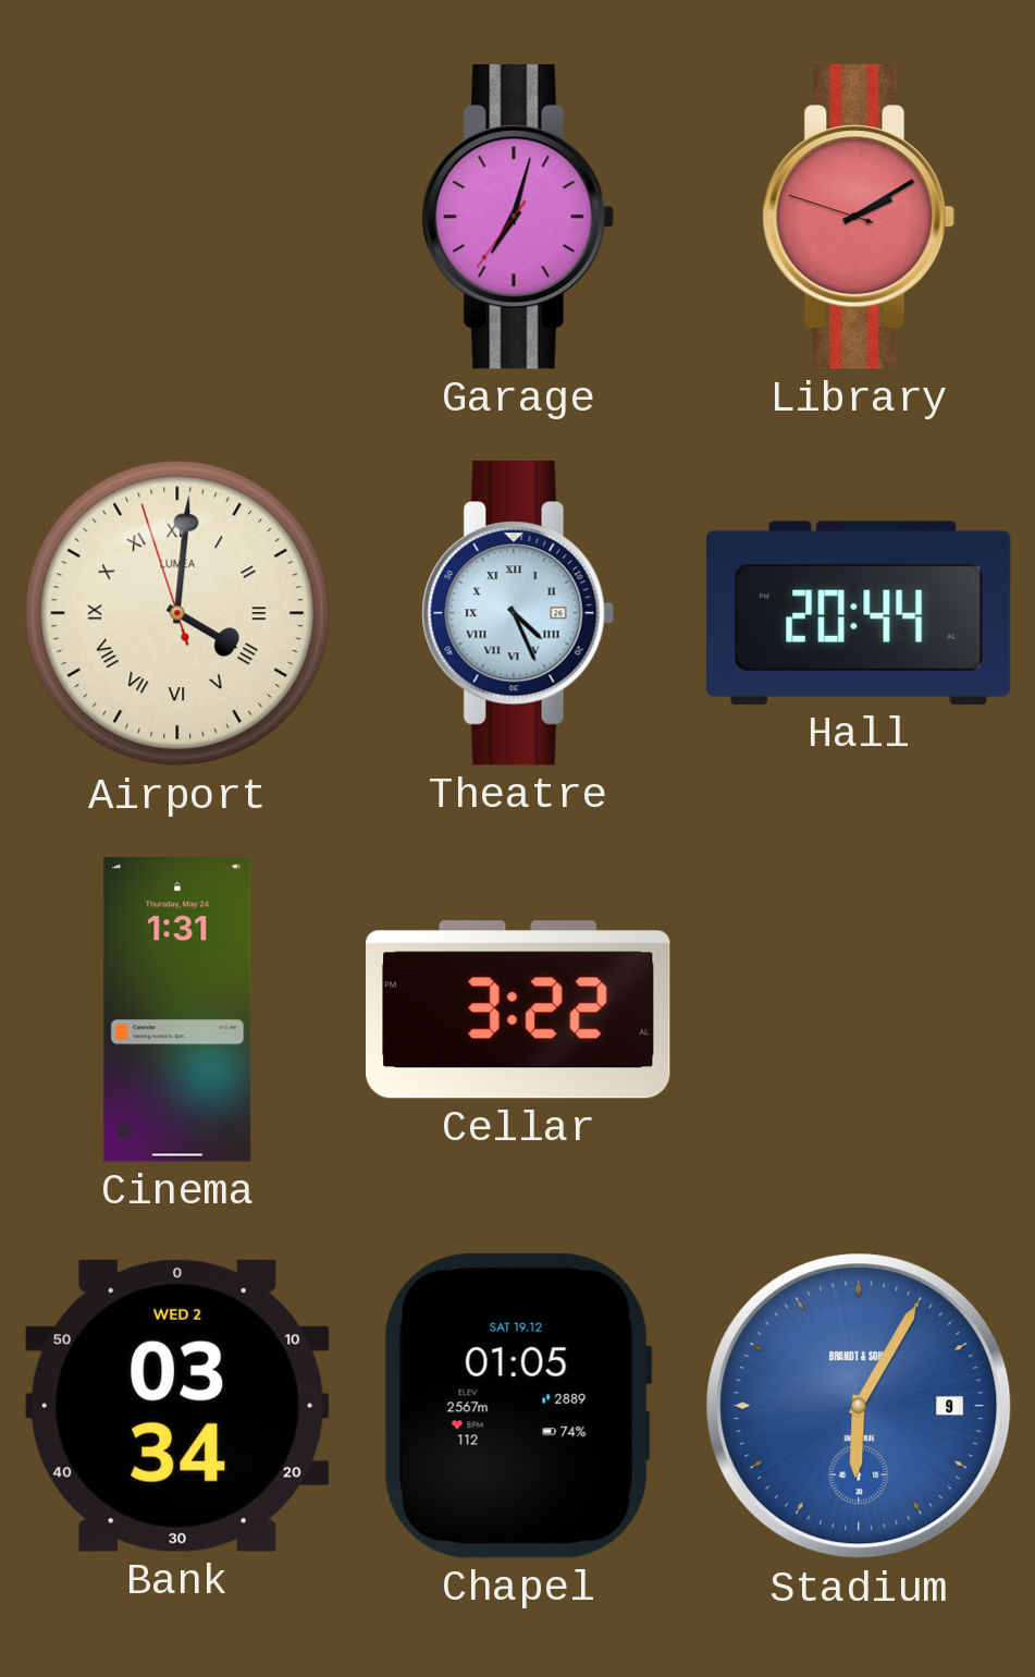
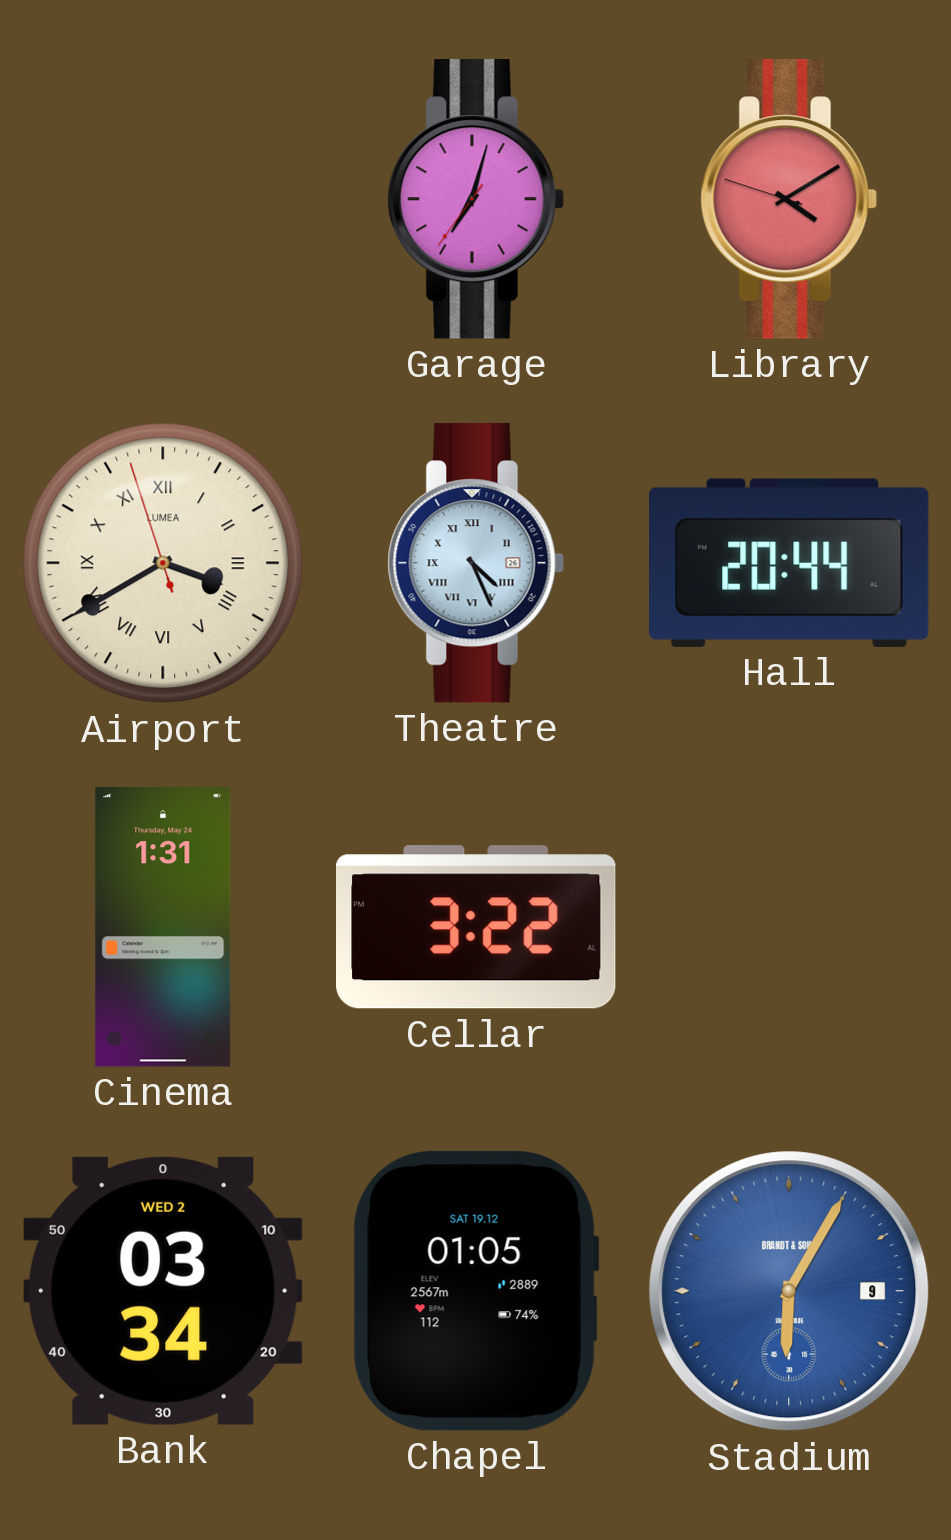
Library: 2:09 -> 4:09 (789, 199)
Airport: 4:00 -> 3:39 (163, 563)
